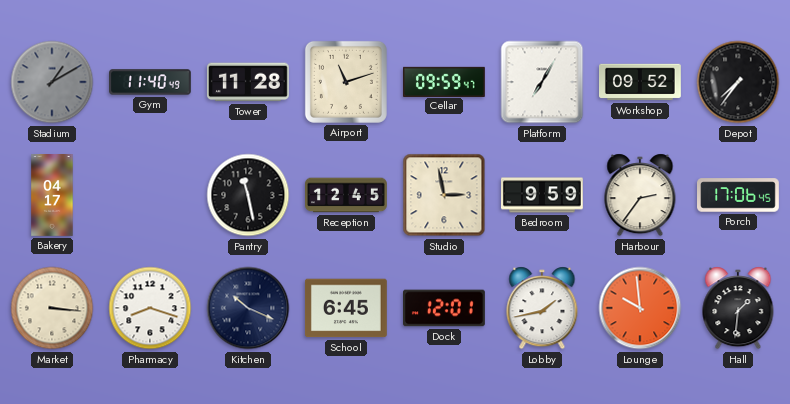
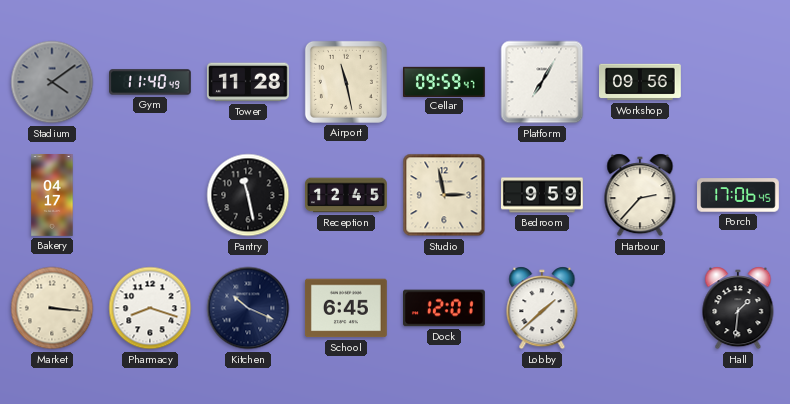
Stadium: 1:10 -> 4:09 (52, 82)
Airport: 11:12 -> 11:28 (346, 82)
Workshop: 09:52 -> 09:56 (641, 82)
Depot: 7:36 -> none (738, 82)
Harbour: 2:36 -> 2:37 (640, 195)
Lobby: 1:43 -> 1:38 (542, 308)
Lounge: 9:59 -> none (640, 308)
